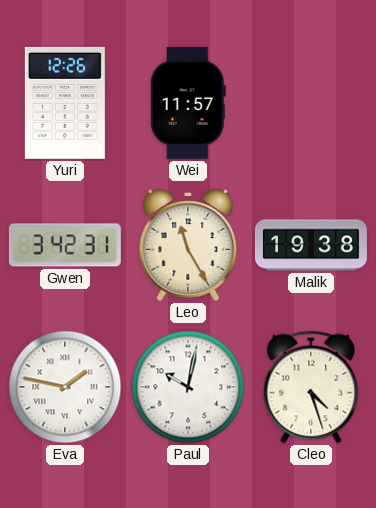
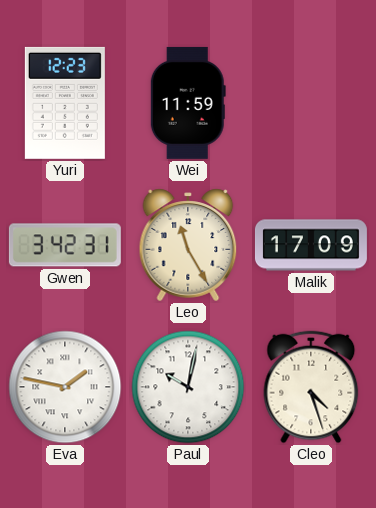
Yuri: 12:26 -> 12:23 (65, 103)
Wei: 11:57 -> 11:59 (188, 103)
Malik: 19:38 -> 17:09 (311, 245)
